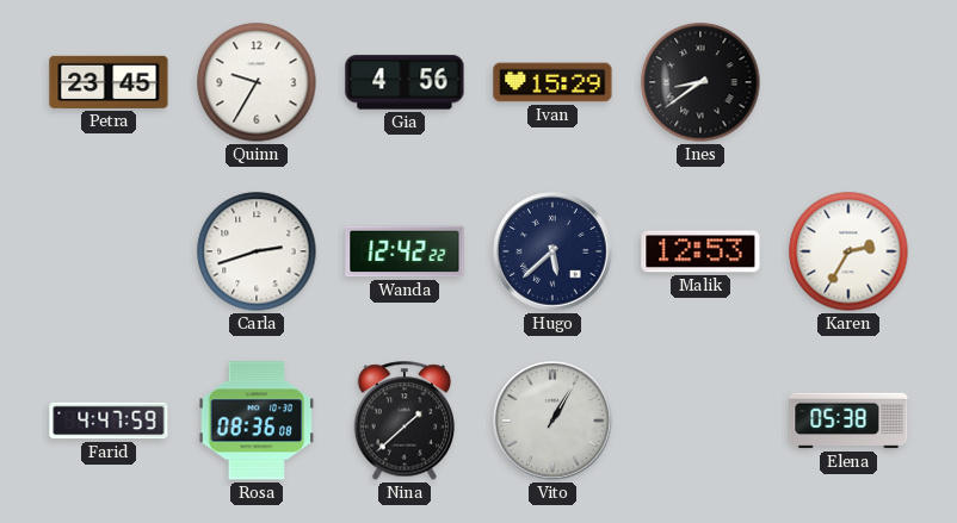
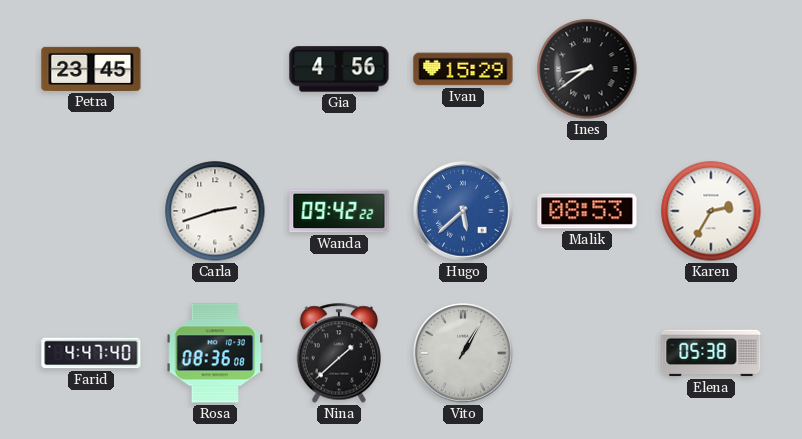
Quinn: 9:35 -> none (257, 82)
Wanda: 12:42 -> 09:42 (339, 211)
Hugo dial: navy -> blue (463, 211)
Malik: 12:53 -> 08:53 (587, 211)
Farid: 4:47:59 -> 4:47:40 (91, 353)
